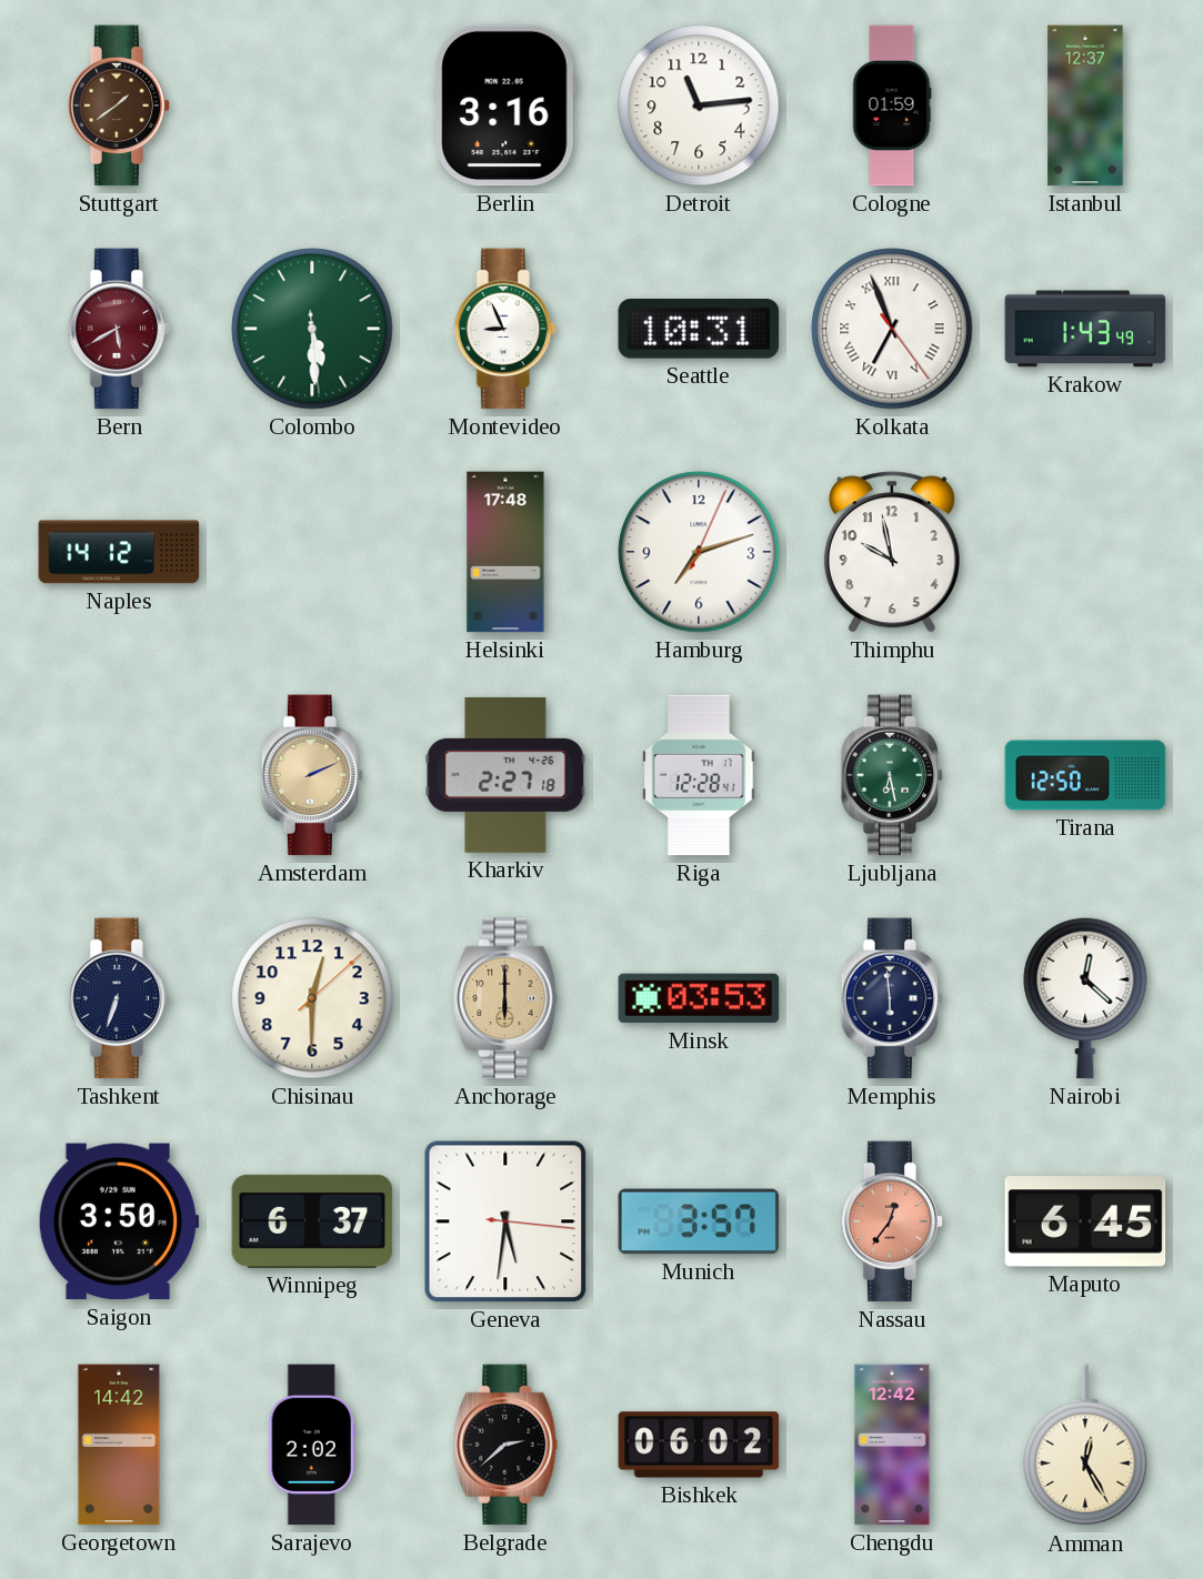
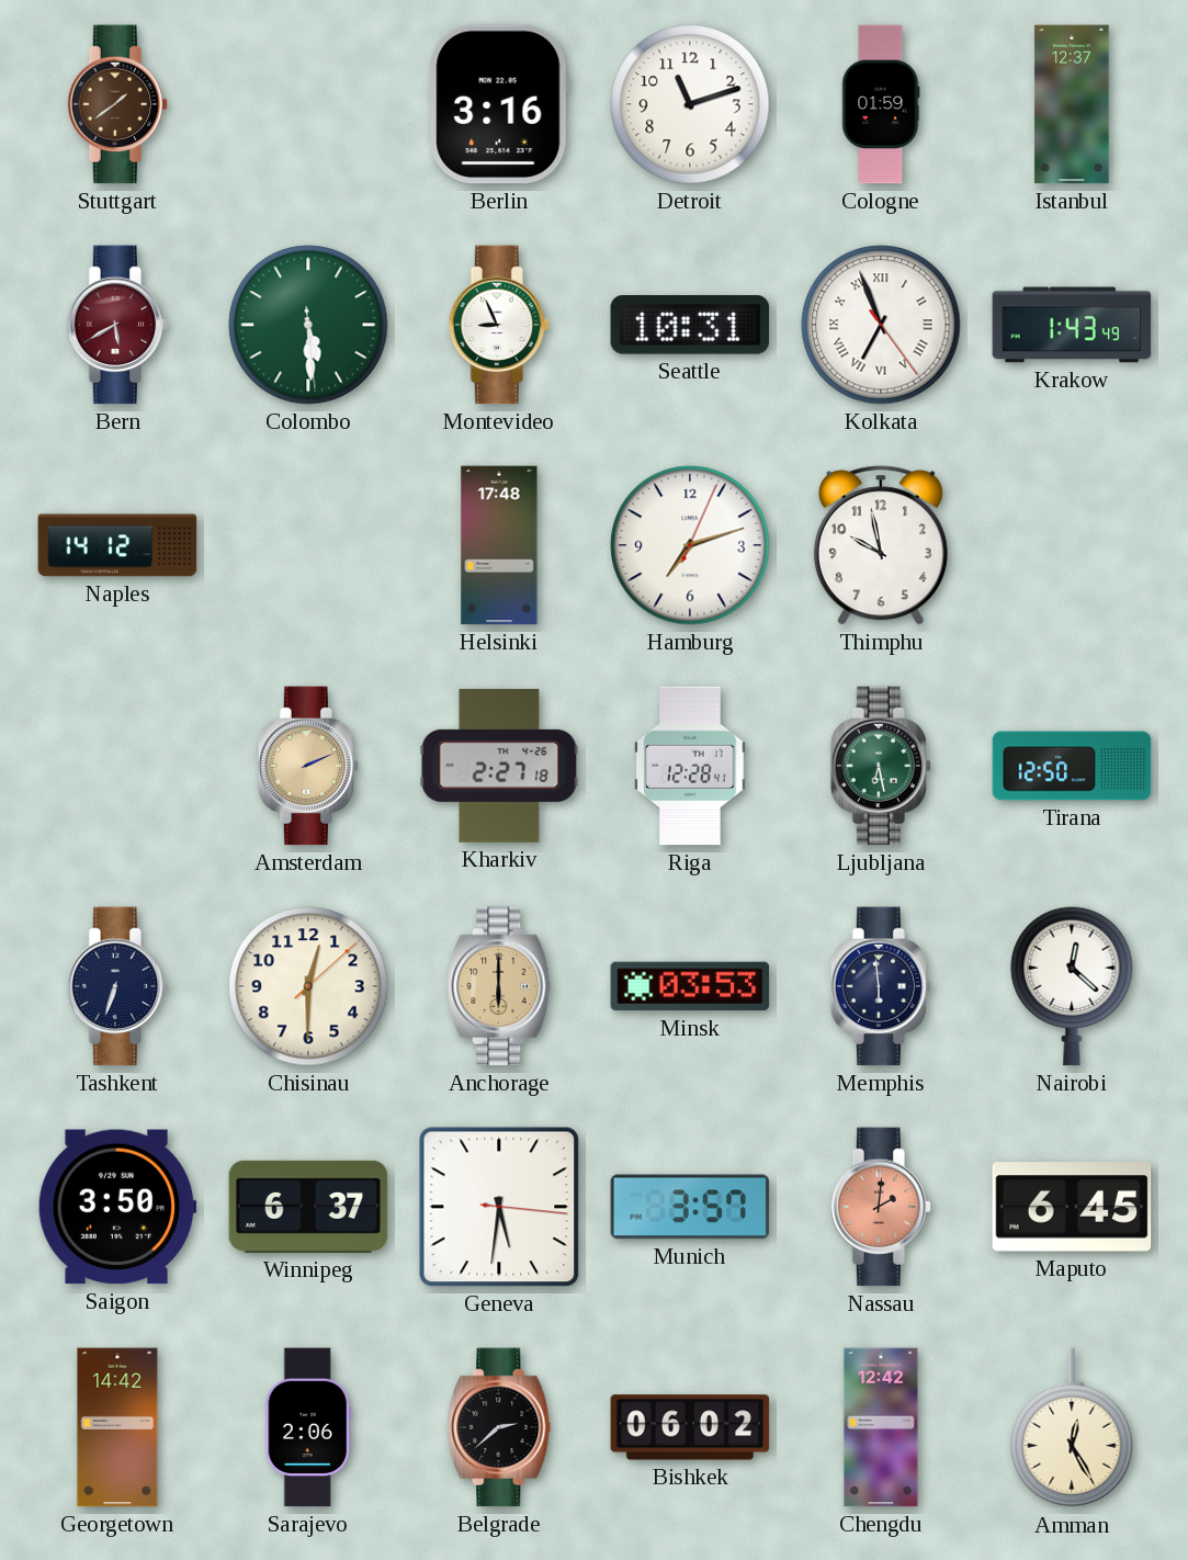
Detroit: 11:14 -> 11:12 (690, 104)
Nassau: 12:36 -> 2:01 (881, 1207)
Sarajevo: 2:02 -> 2:06 (307, 1427)
